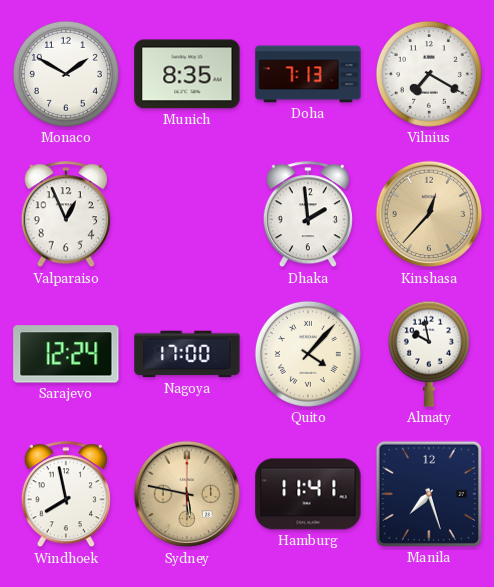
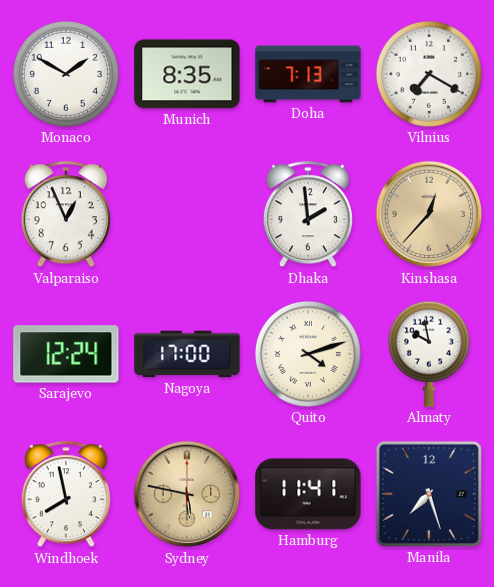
Quito: 4:07 -> 4:12 (308, 354)
